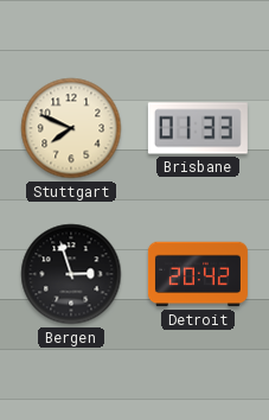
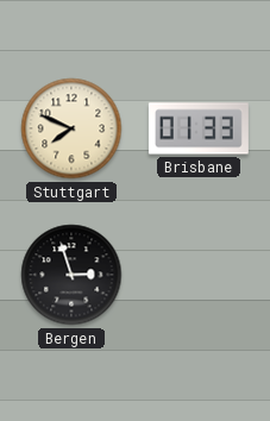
Detroit: 20:42 -> none (198, 274)
